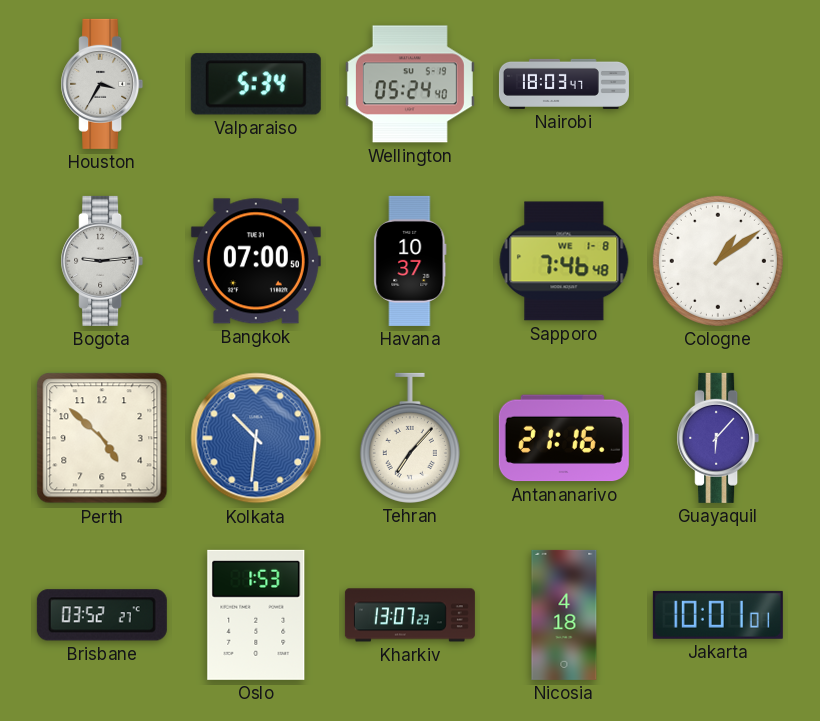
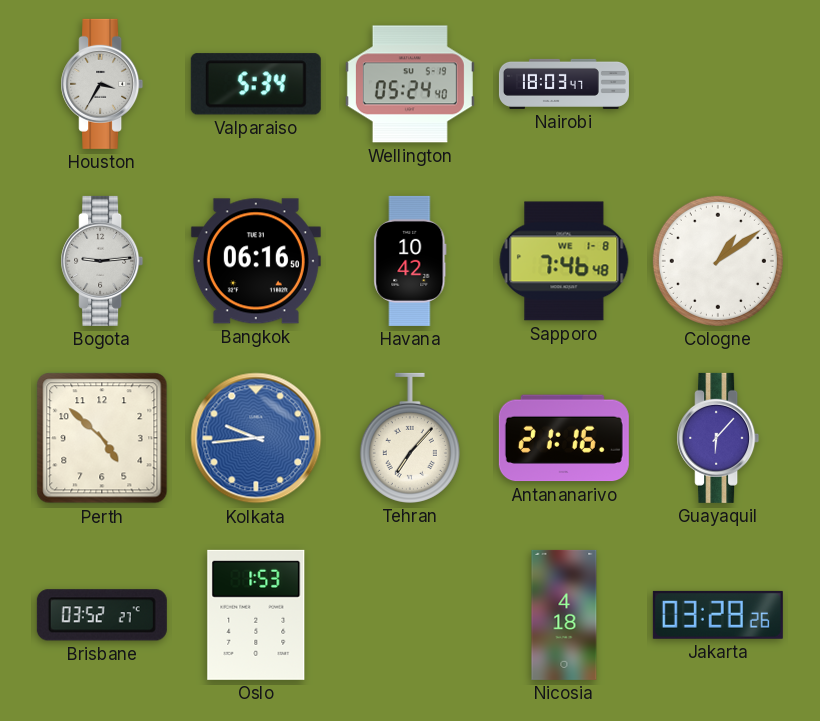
Bangkok: 07:00 -> 06:16 (256, 261)
Havana: 10:37 -> 10:42 (410, 261)
Kolkata: 10:31 -> 9:44 (256, 438)
Kharkiv: 13:07 -> none (410, 615)
Jakarta: 10:01 -> 03:28 (718, 615)
